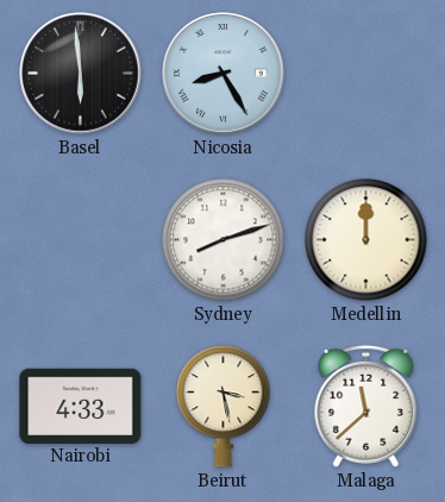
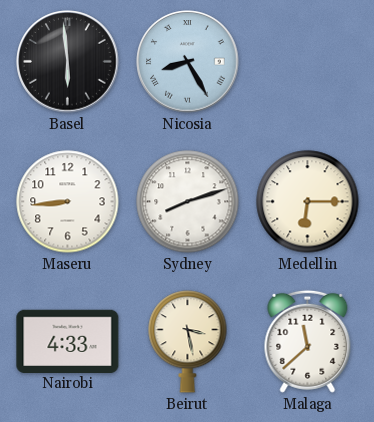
Maseru: none -> 8:44 (68, 202)
Medellin: 12:00 -> 6:15 (308, 202)
